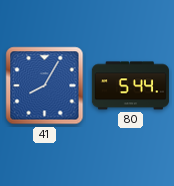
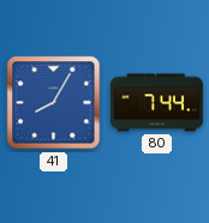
80: 5:44 -> 7:44 (156, 103)
